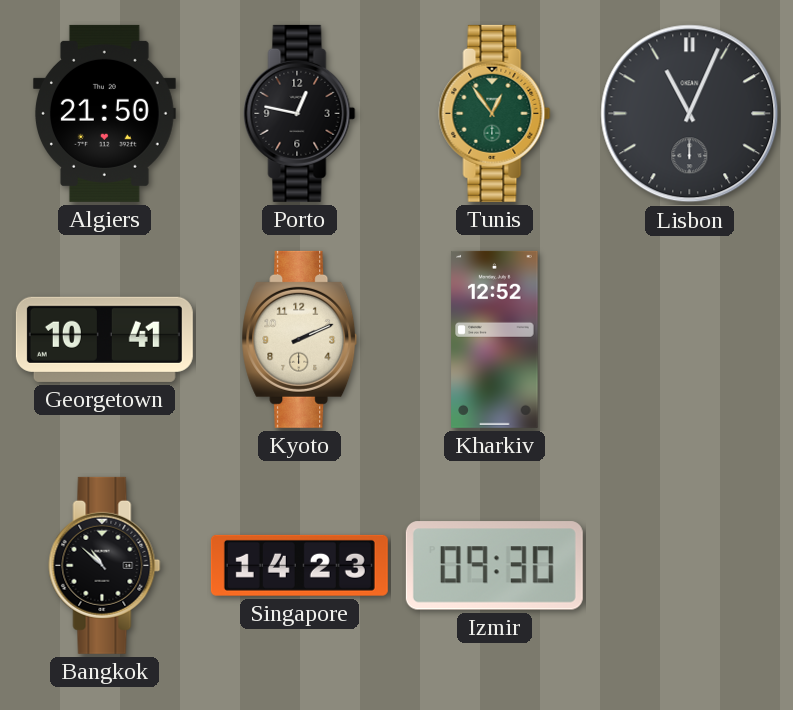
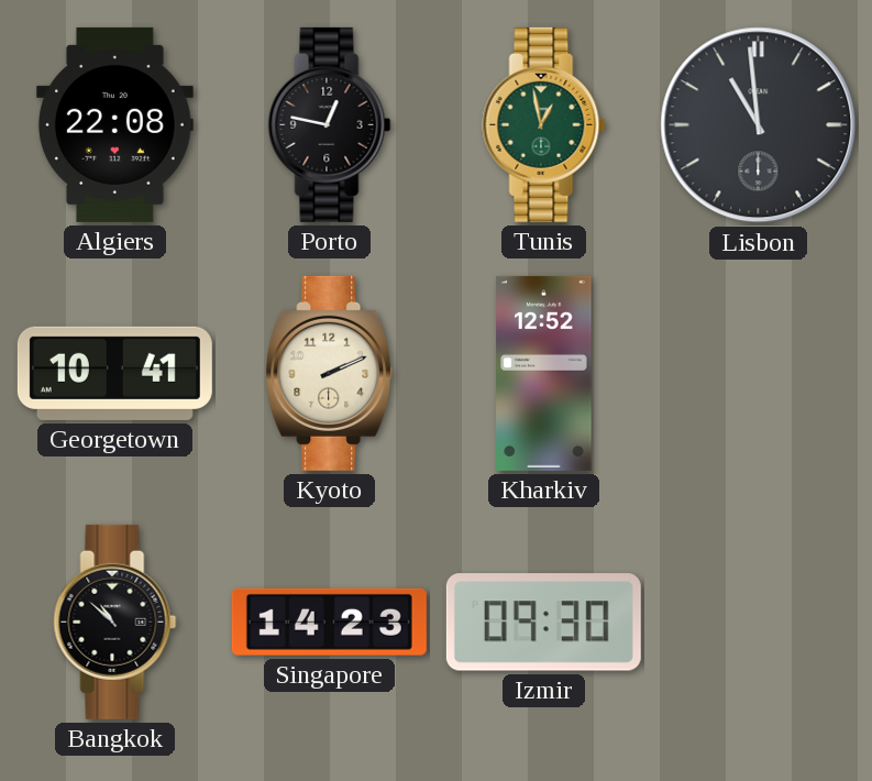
Algiers: 21:50 -> 22:08 (114, 124)
Tunis: 12:54 -> 12:58 (544, 124)
Lisbon: 11:04 -> 10:59 (759, 125)
